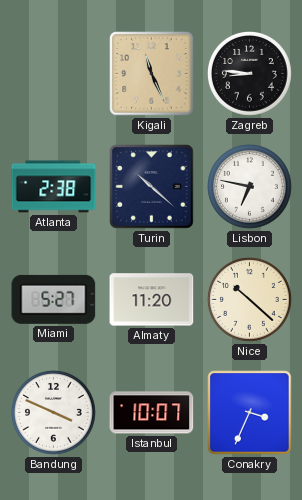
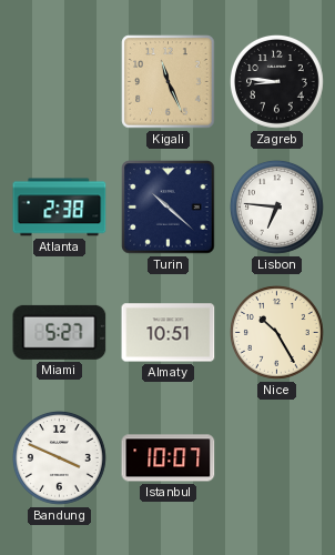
Lisbon: 6:47 -> 6:46 (277, 208)
Almaty: 11:20 -> 10:51 (169, 333)
Nice: 10:22 -> 10:25 (277, 333)
Conakry: 3:34 -> none (250, 413)
